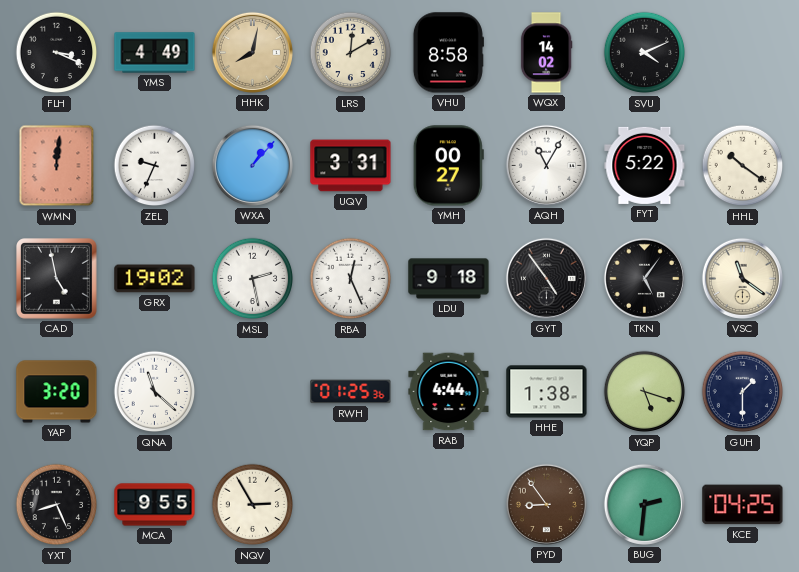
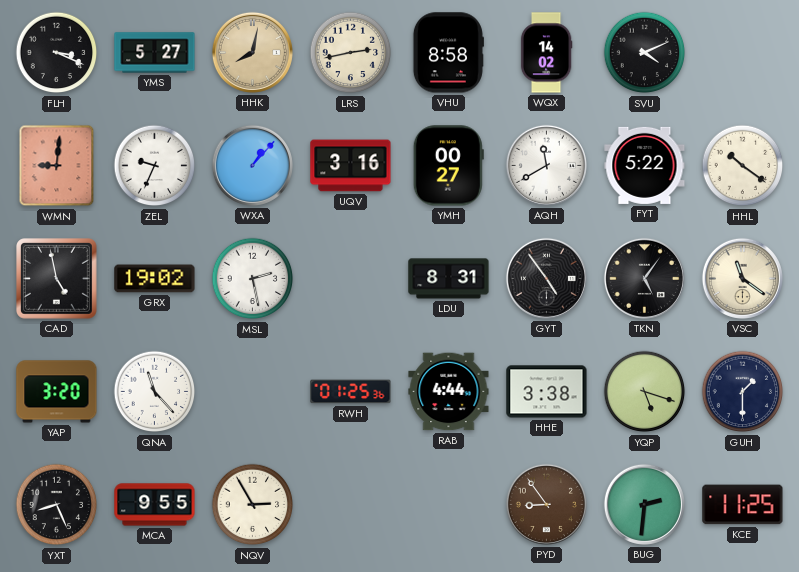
YMS: 4:49 -> 5:27 (155, 53)
LRS: 12:10 -> 2:43 (351, 53)
WMN: 12:01 -> 9:01 (57, 166)
UQV: 3:31 -> 3:16 (351, 166)
AQH: 11:05 -> 11:40 (546, 165)
RBA: 12:26 -> none (351, 279)
LDU: 9:18 -> 8:31 (449, 279)
QNA: 11:22 -> 11:23 (155, 392)
HHE: 1:38 -> 3:38 (547, 392)
KCE: 04:25 -> 11:25 (743, 505)
